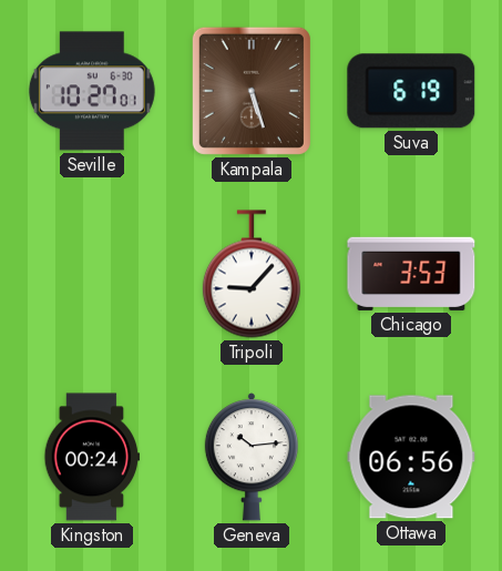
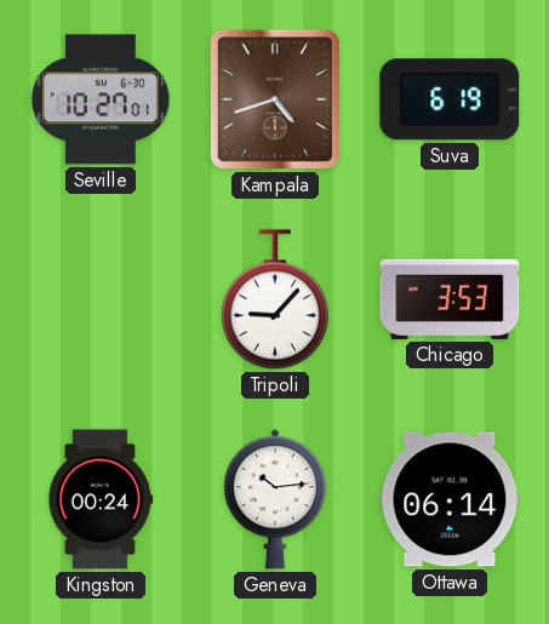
Kampala: 5:27 -> 4:42 (275, 99)
Ottawa: 06:56 -> 06:14 (450, 499)
